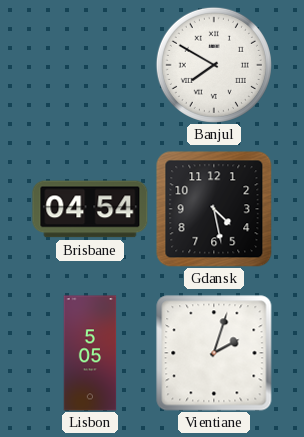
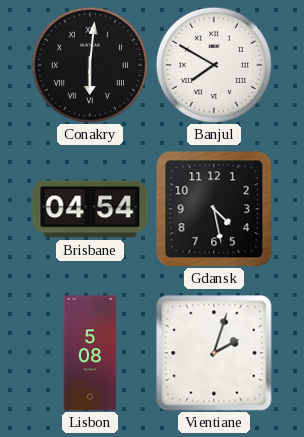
Conakry: none -> 6:01 (90, 65)
Lisbon: 5:05 -> 5:08 (90, 353)
